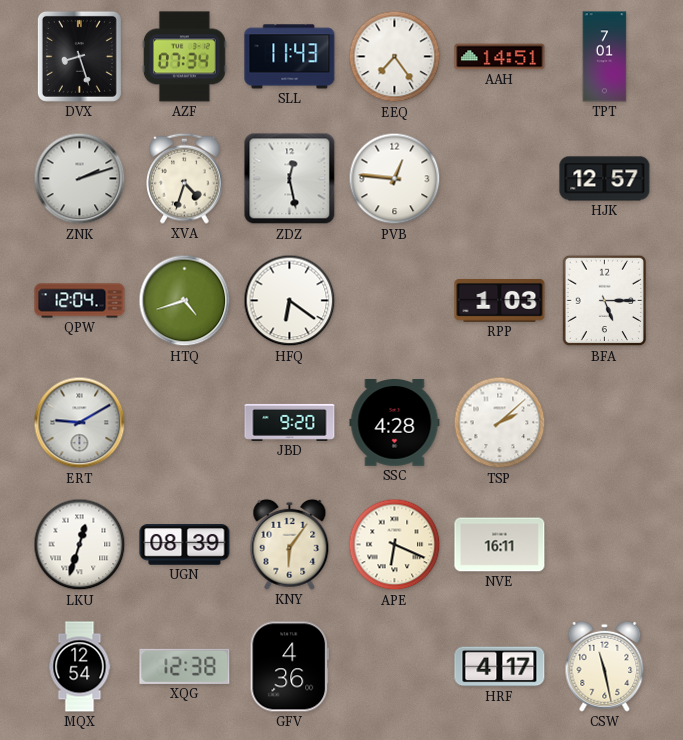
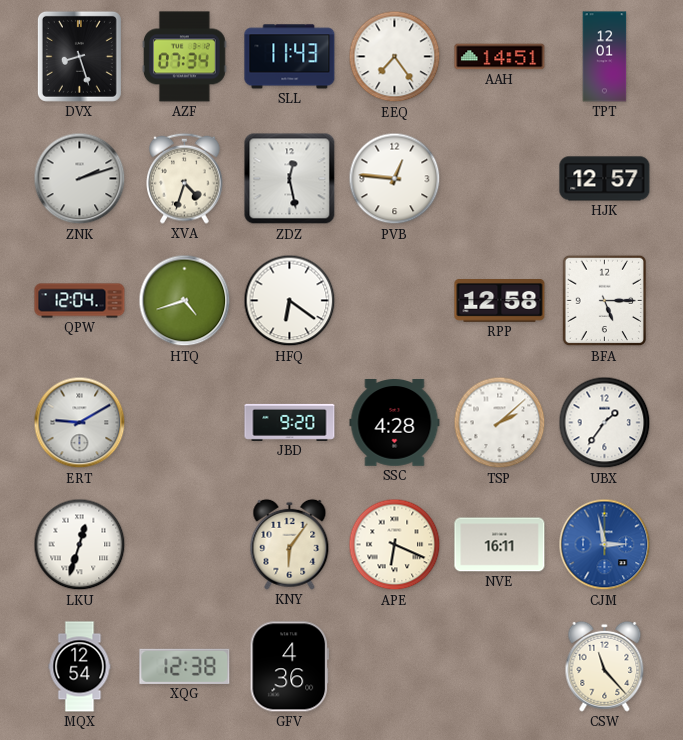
TPT: 7:01 -> 12:01 (605, 57)
RPP: 1:03 -> 12:58 (500, 301)
UBX: none -> 1:36 (605, 423)
UGN: 08:39 -> none (185, 545)
CJM: none -> 2:58 (605, 545)
HRF: 4:17 -> none (500, 667)
CSW: 11:28 -> 11:23 (605, 666)
